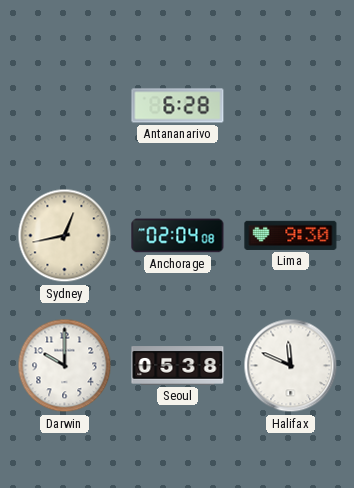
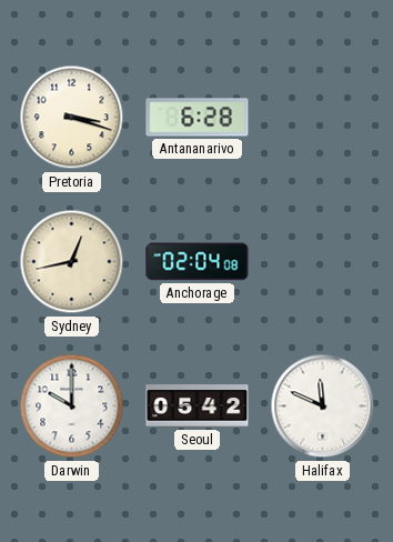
Pretoria: none -> 3:18 (72, 118)
Lima: 9:30 -> none (291, 235)
Seoul: 05:38 -> 05:42 (198, 406)
